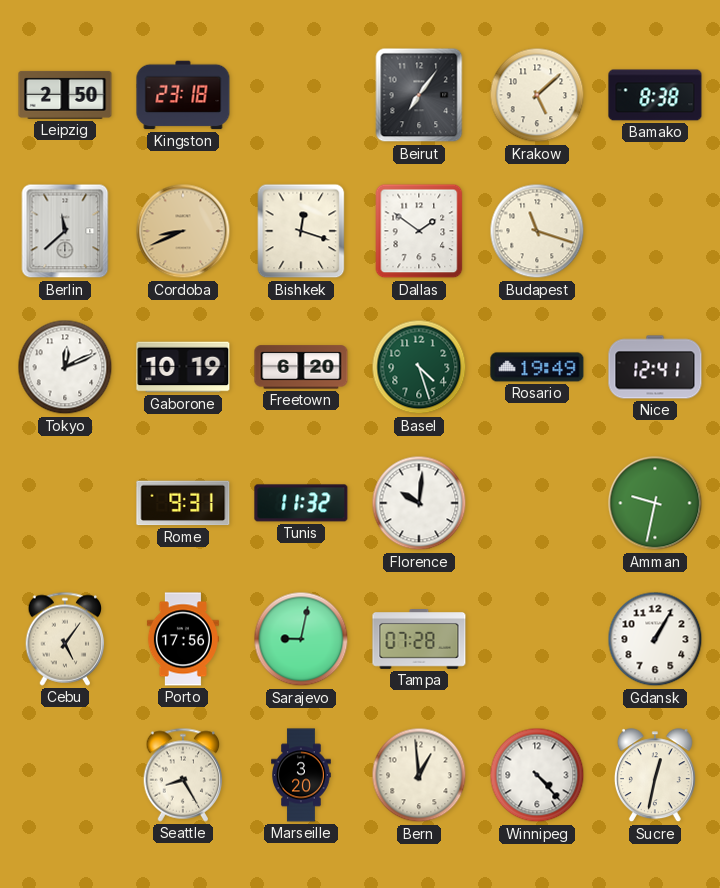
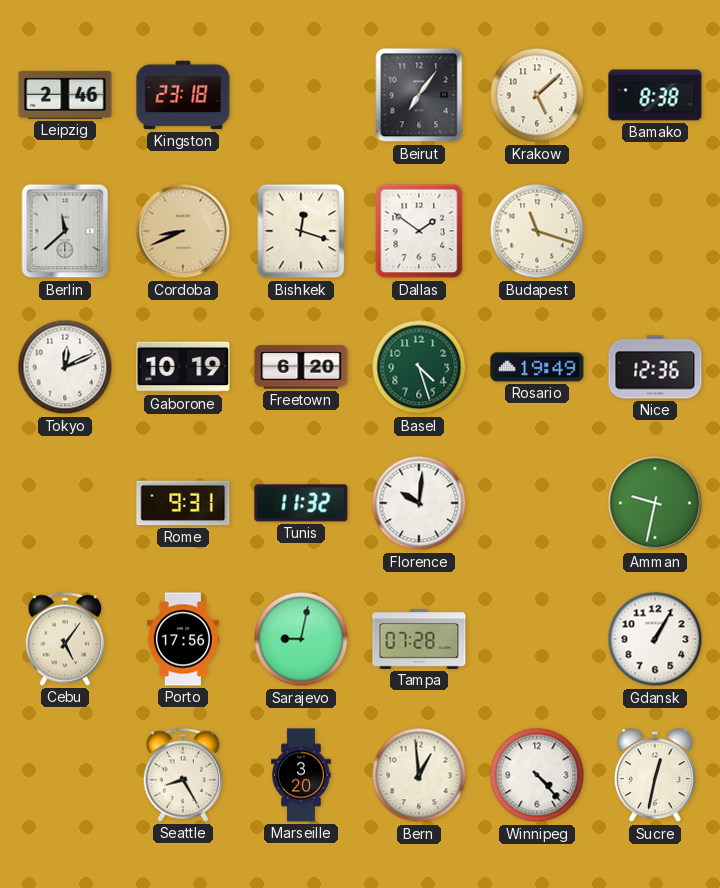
Leipzig: 2:50 -> 2:46 (65, 95)
Nice: 12:41 -> 12:36 (655, 367)
